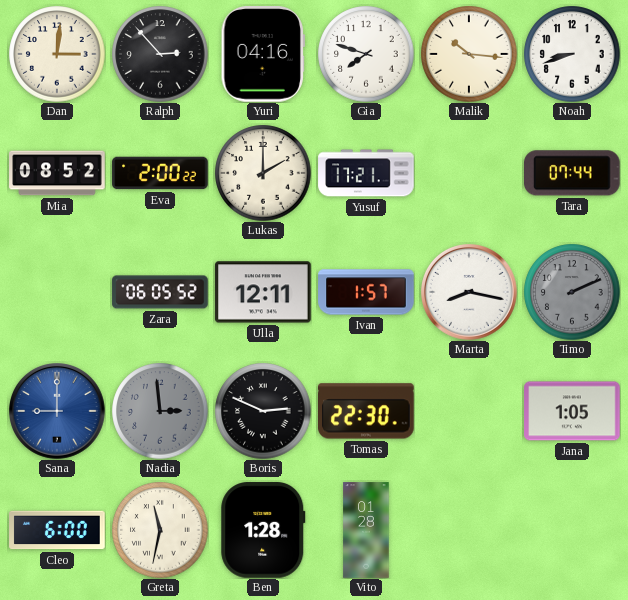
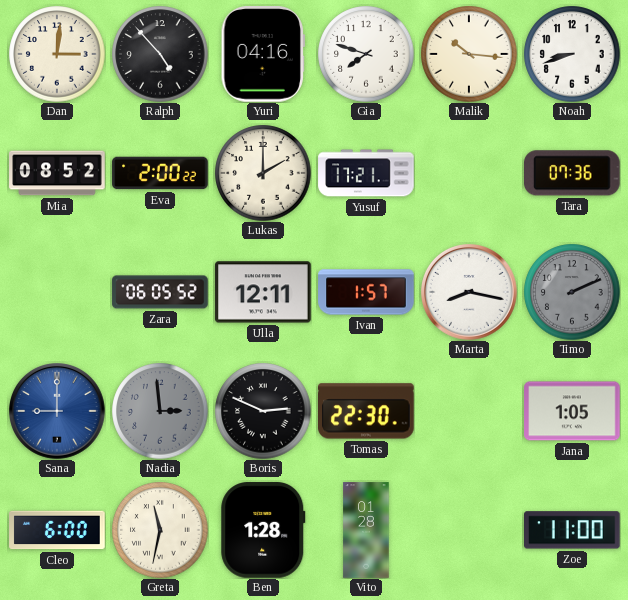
Ralph: 2:53 -> 4:53 (160, 54)
Tara: 07:44 -> 07:36 (573, 173)
Zoe: none -> 11:00 (573, 530)
